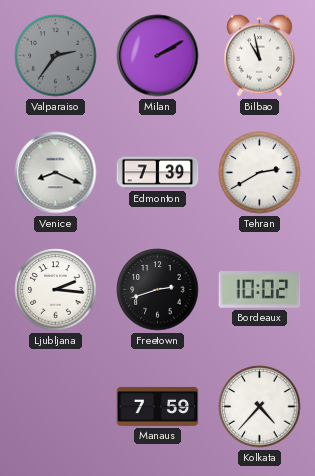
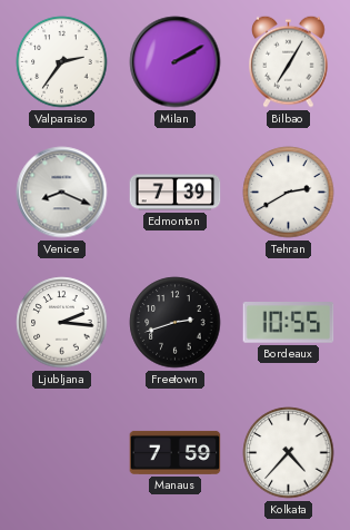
Valparaiso dial: grey -> white (62, 62)
Bilbao: 10:58 -> 7:05 (289, 61)
Bordeaux: 10:02 -> 10:55 (289, 323)
